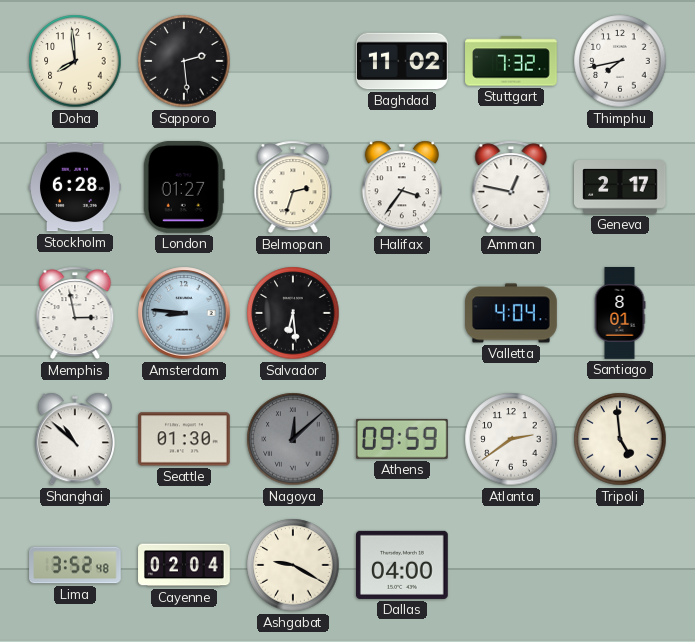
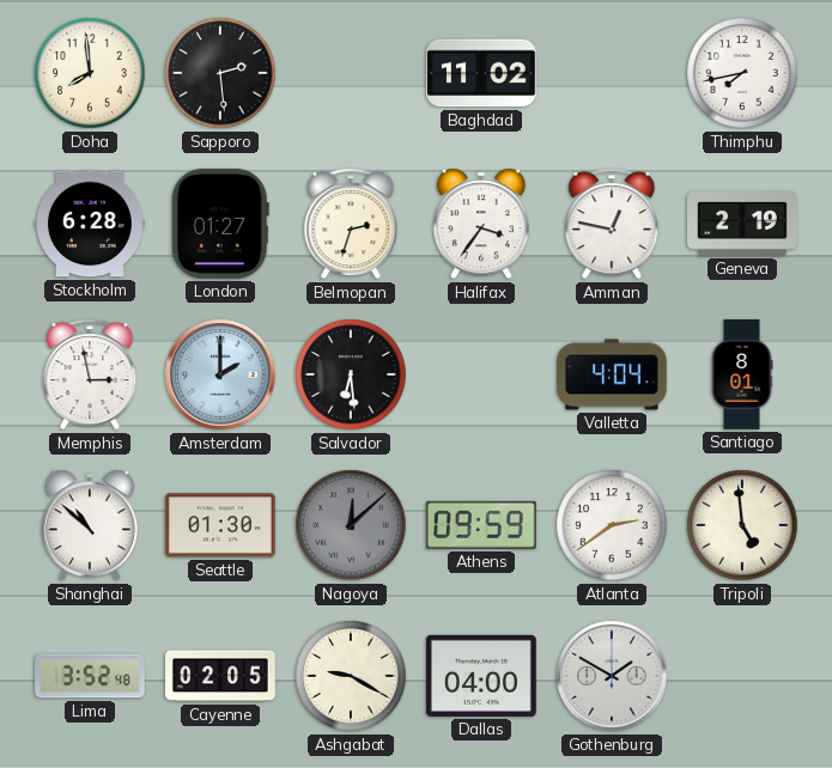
Stuttgart: 7:32 -> none (511, 61)
Geneva: 2:17 -> 2:19 (742, 225)
Amsterdam: 8:46 -> 2:00 (220, 374)
Cayenne: 02:04 -> 02:05 (220, 676)
Gothenburg: none -> 1:50 (612, 676)
